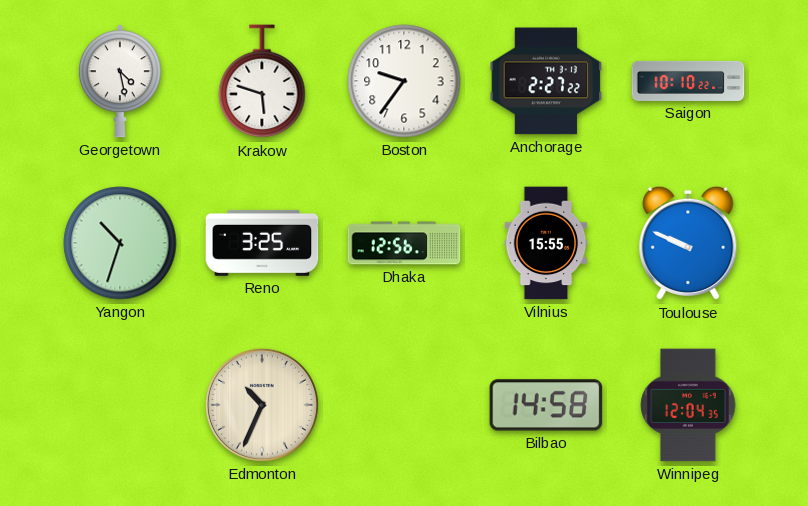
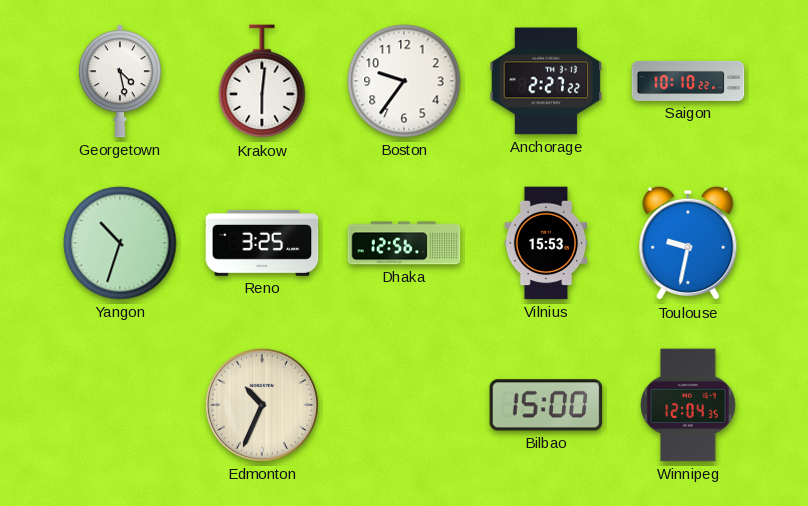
Krakow: 5:48 -> 6:01 (262, 82)
Vilnius: 15:55 -> 15:53 (546, 243)
Toulouse: 9:49 -> 9:32 (688, 243)
Bilbao: 14:58 -> 15:00 (546, 405)
